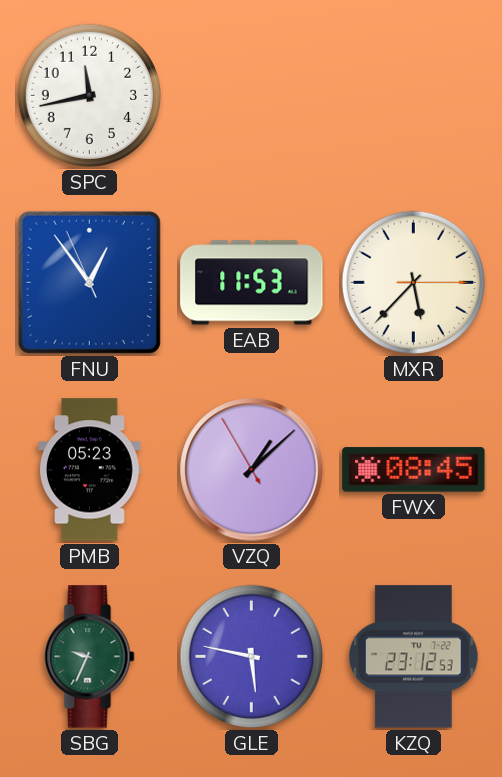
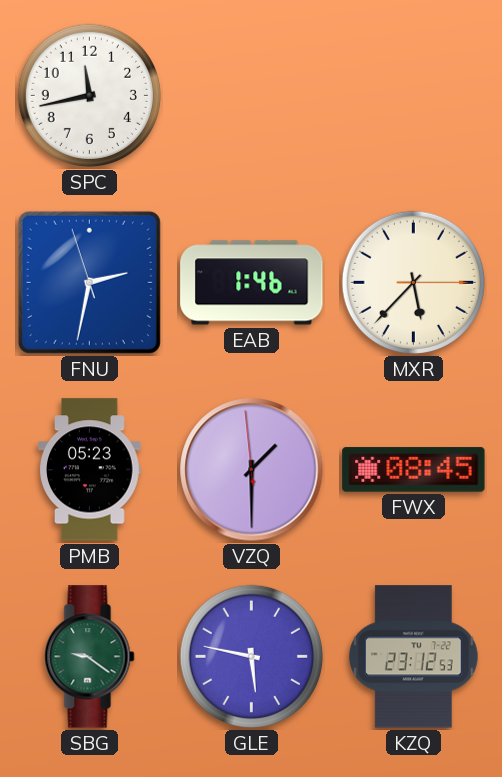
FNU: 12:53 -> 2:31 (89, 282)
EAB: 11:53 -> 1:46 (252, 283)
VZQ: 1:07 -> 1:29 (252, 470)
SBG: 9:34 -> 9:21 (90, 657)
